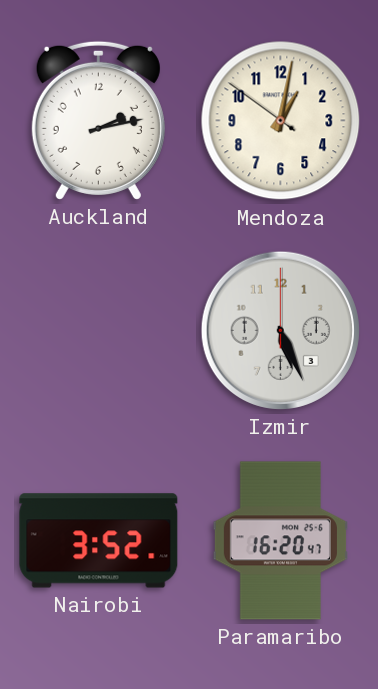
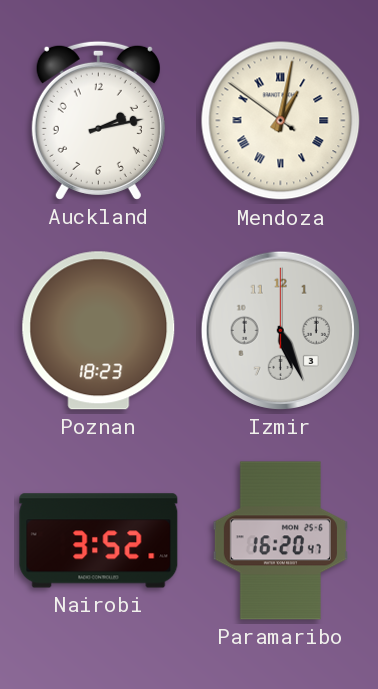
Mendoza numerals: Arabic -> Roman (281, 121)
Poznan: none -> 18:23 (99, 331)
